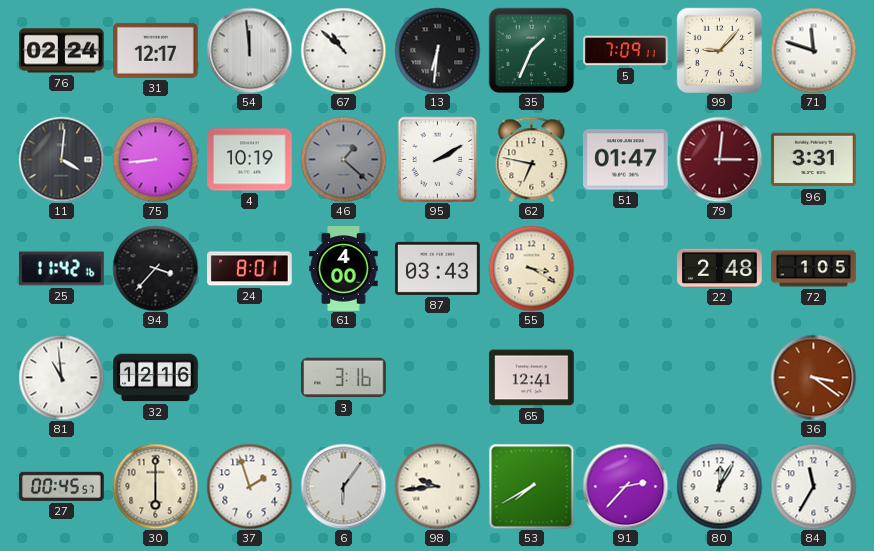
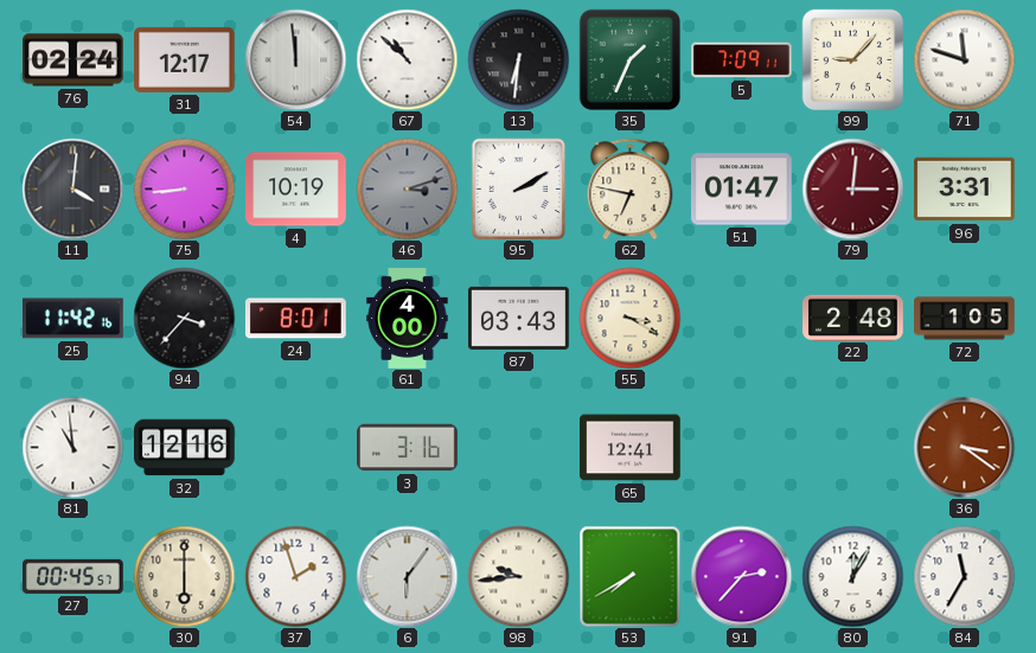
46: 1:22 -> 3:12 (407, 188)
